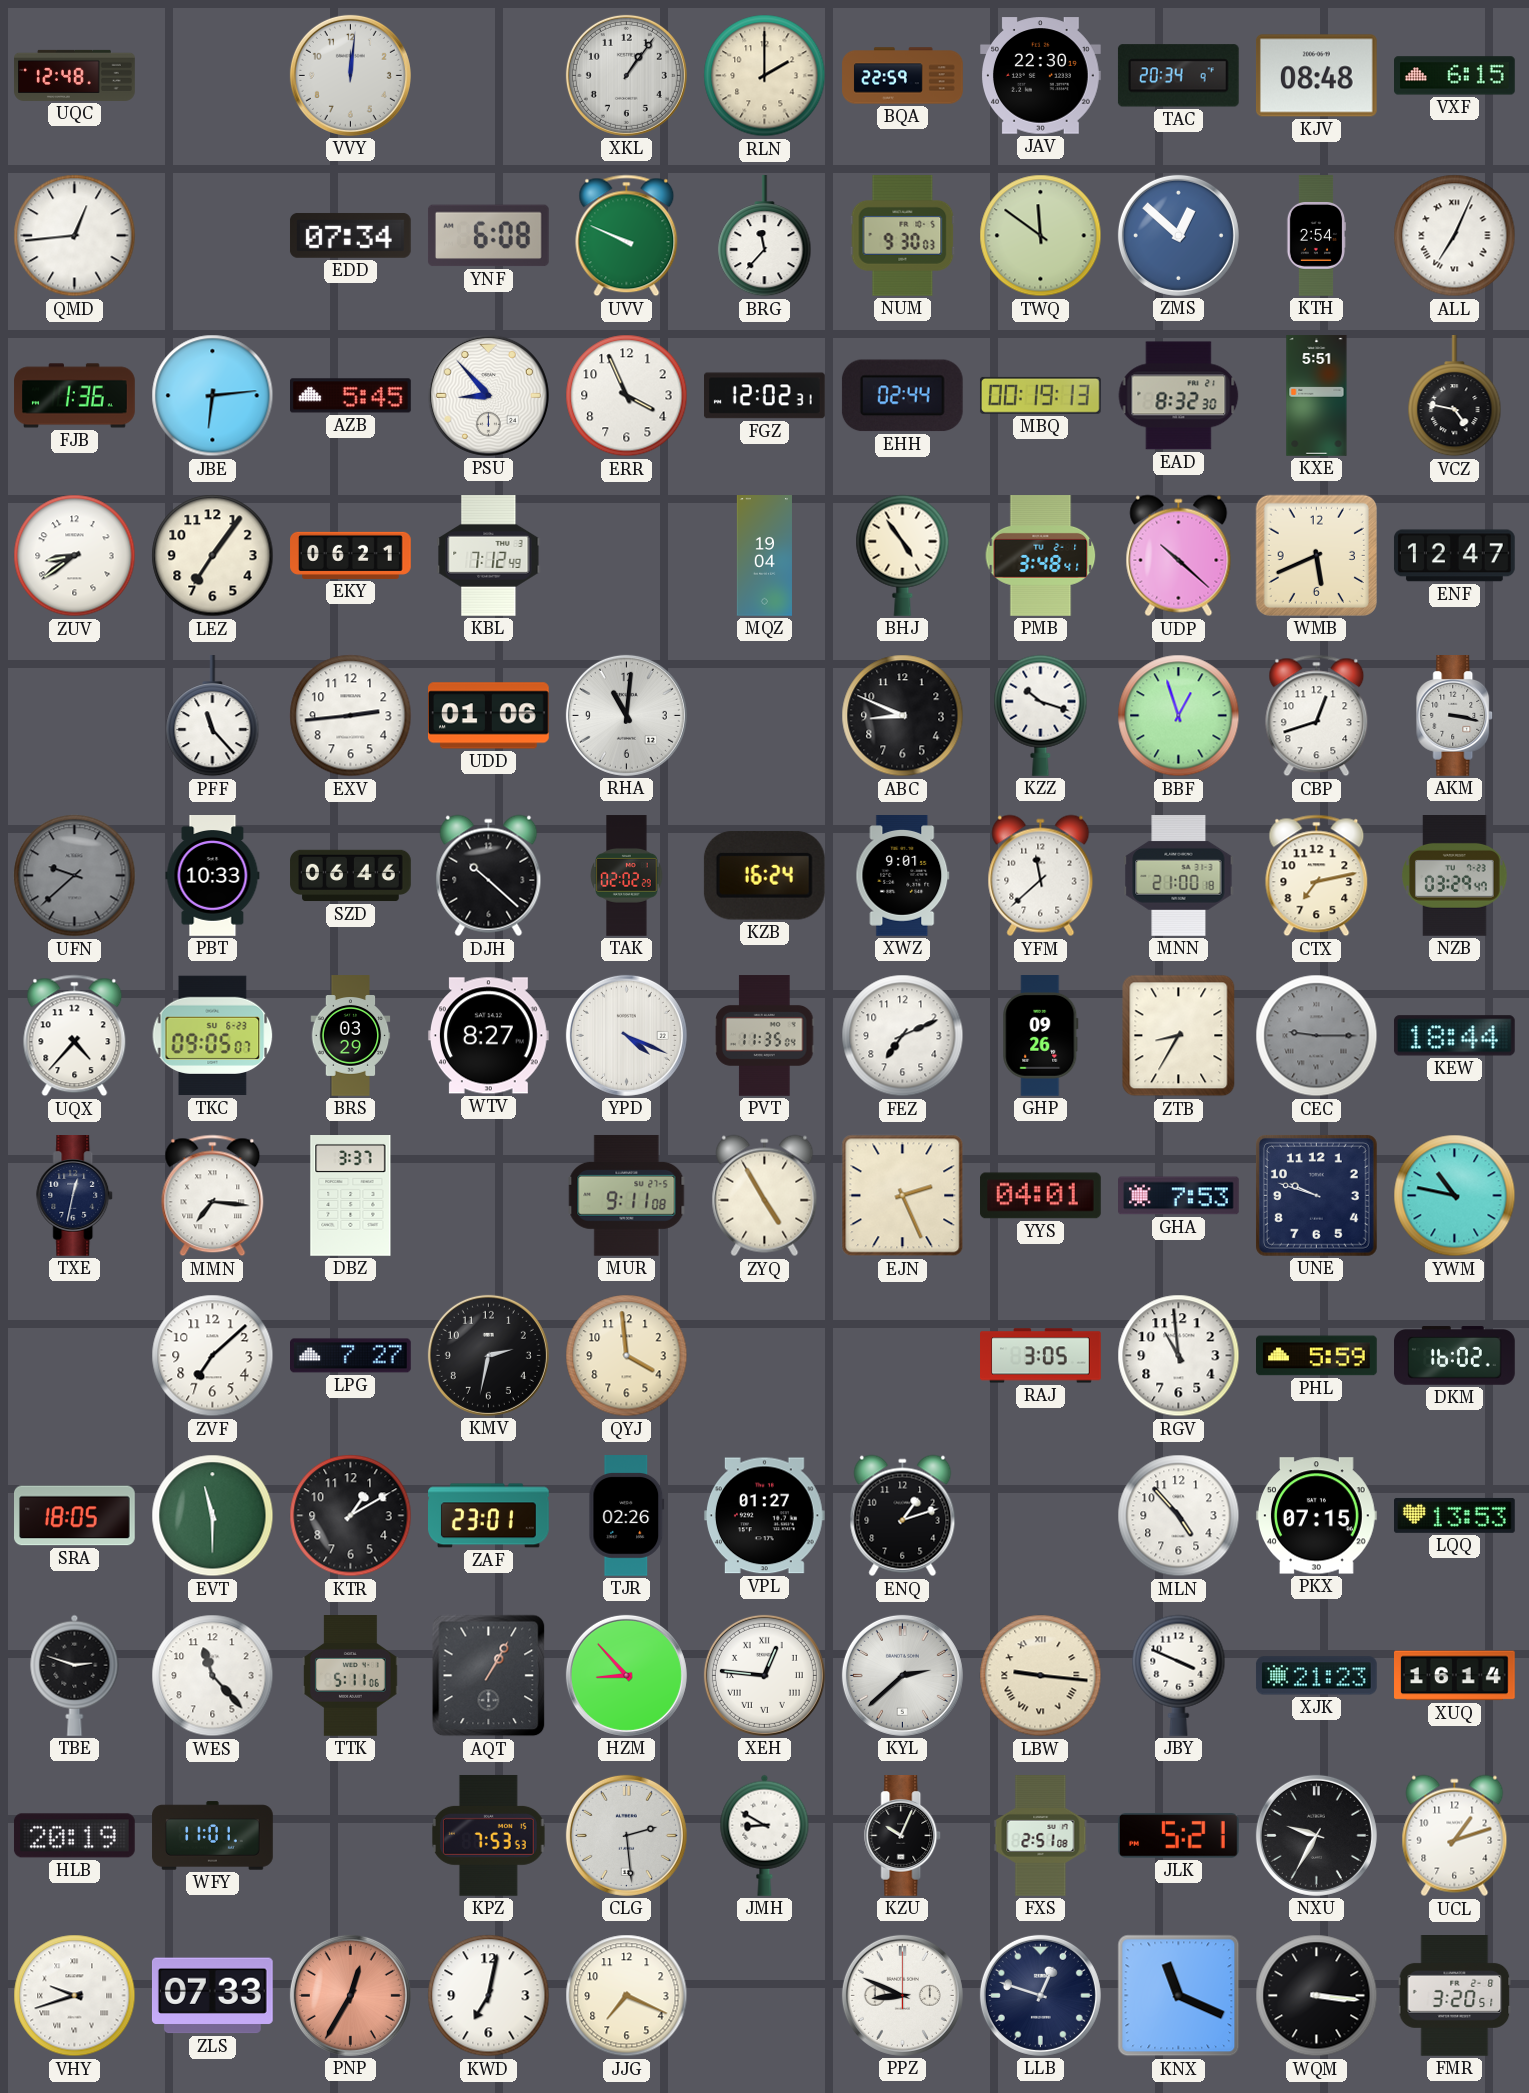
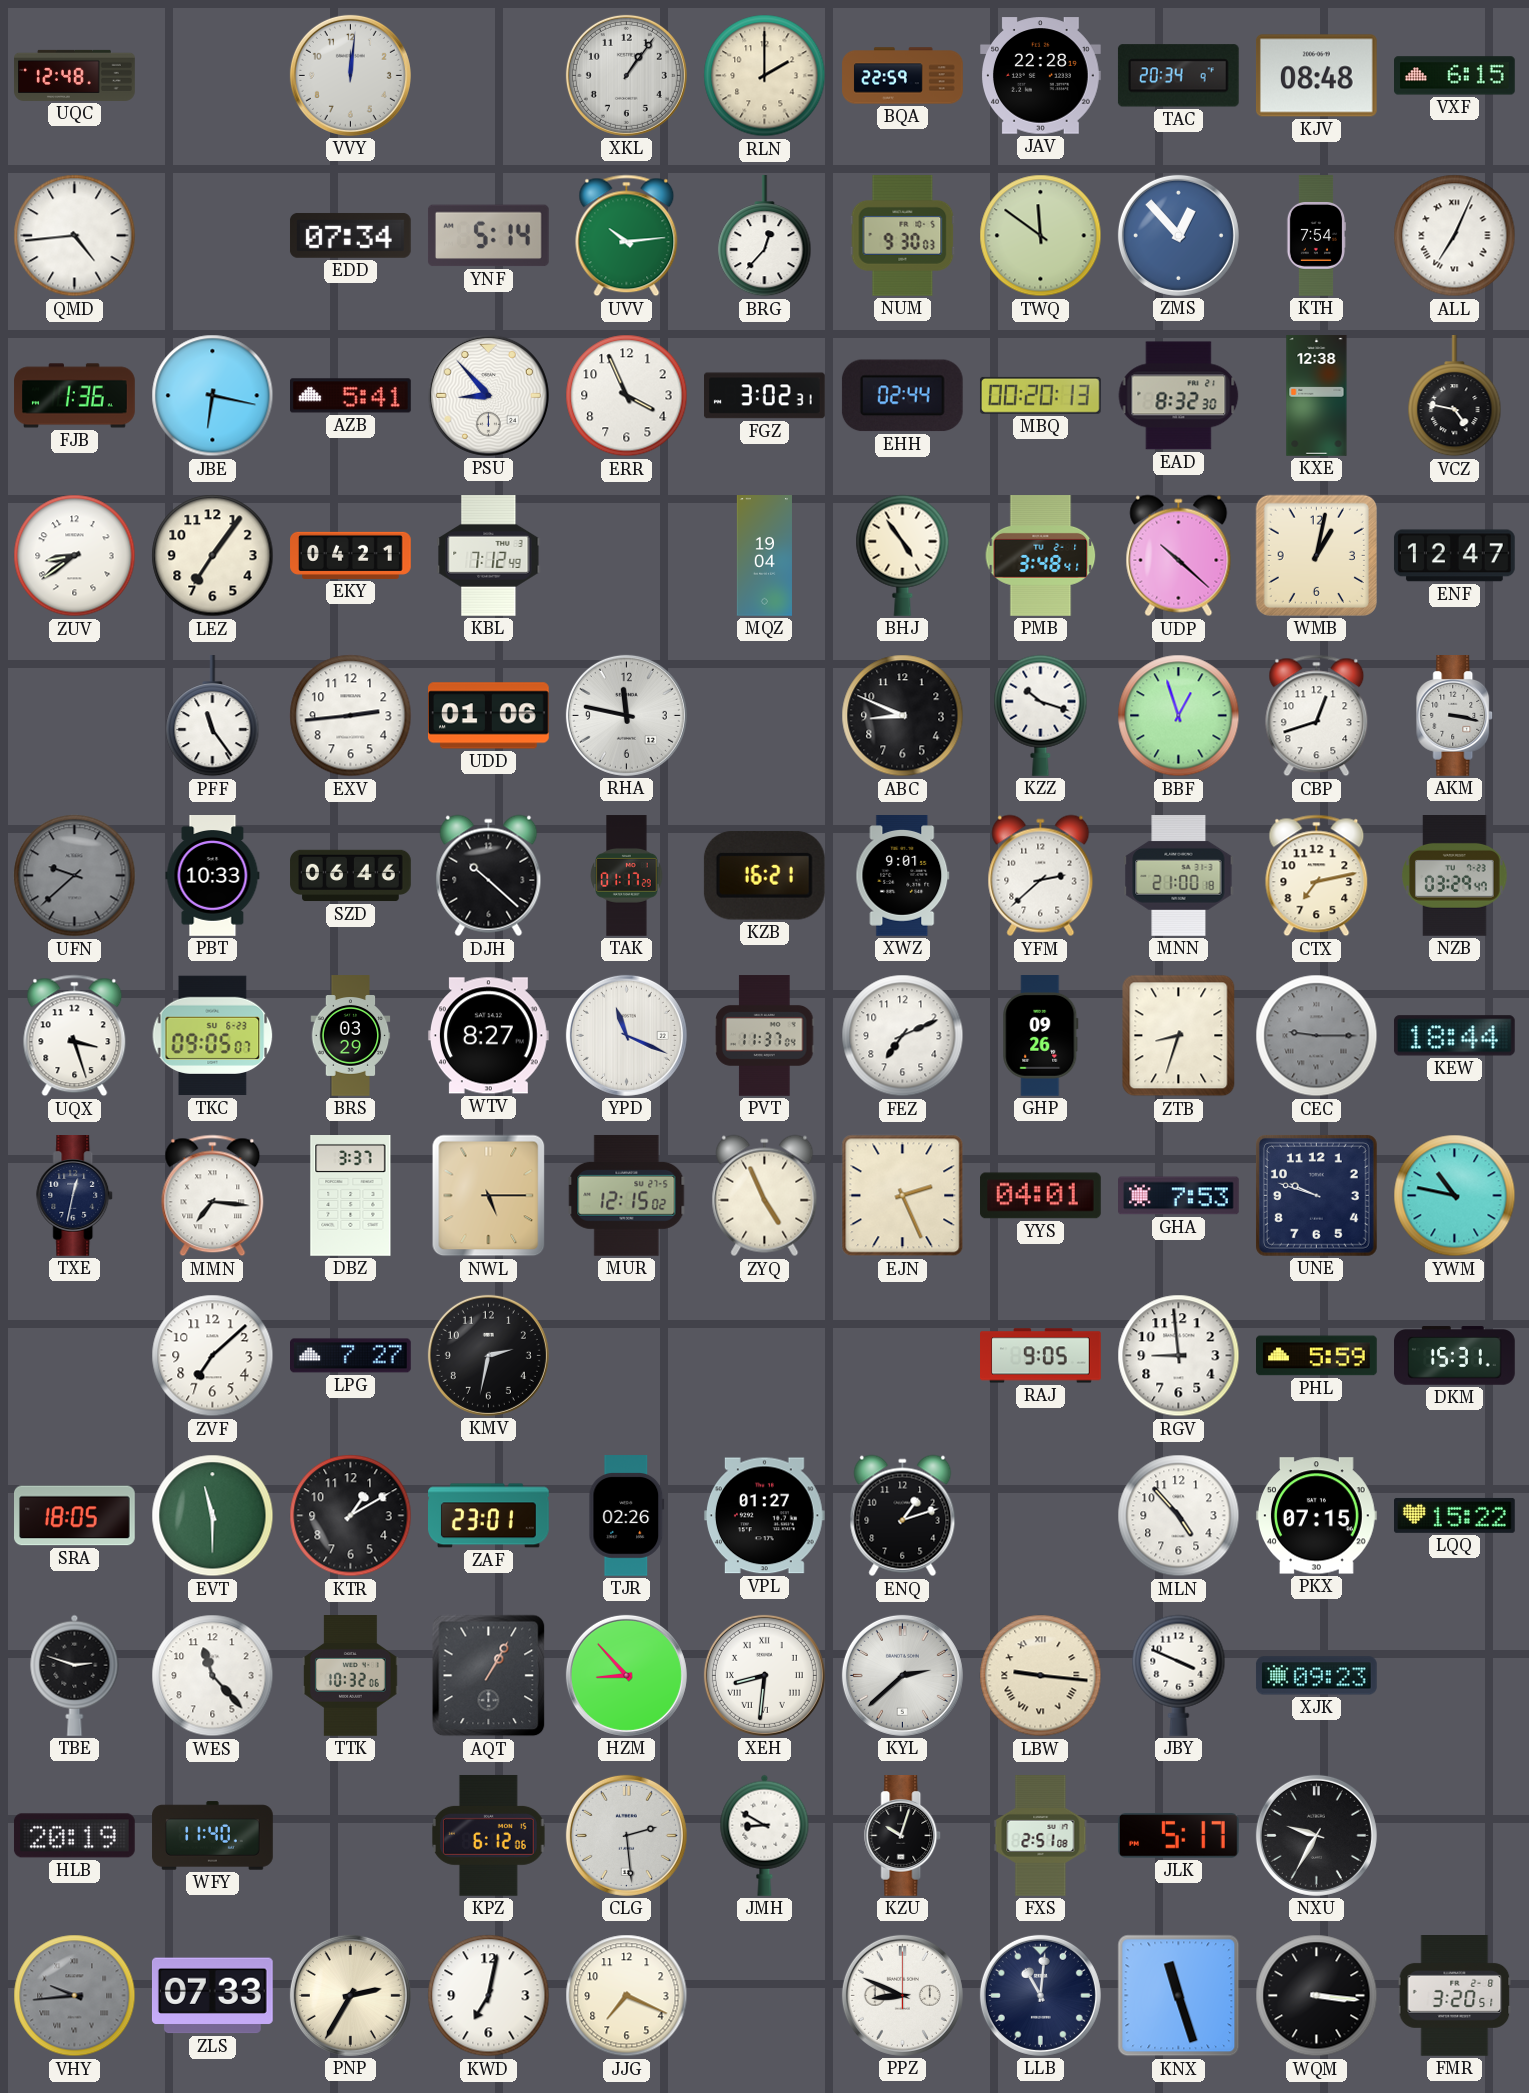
JAV: 22:30 -> 22:28 (1041, 76)
QMD: 12:44 -> 4:44 (75, 236)
YNF: 6:08 -> 5:14 (488, 236)
UVV: 9:49 -> 10:14 (627, 236)
BRG: 11:37 -> 12:37 (765, 237)
ZMS: 12:52 -> 12:53 (1178, 235)
KTH: 2:54 -> 7:54 (1315, 236)
JBE: 6:14 -> 6:17 (213, 396)
AZB: 5:45 -> 5:41 (351, 396)
FGZ: 12:02 -> 3:02 (765, 396)
MBQ: 00:19 -> 00:20 (1040, 395)
KXE: 5:51 -> 12:38 (1317, 396)
EKY: 06:21 -> 04:21 (351, 555)
WMB: 5:41 -> 1:02 (1316, 555)
PFF: 11:23 -> 11:24 (213, 717)
RHA: 11:01 -> 11:47 (626, 715)
TAK: 02:02 -> 01:17 (627, 876)
KZB: 16:24 -> 16:21 (764, 876)
YFM: 11:38 -> 2:38 (1041, 876)
UQX: 4:37 -> 3:27 (75, 1036)
YPD: 4:19 -> 11:19 (626, 1035)
PVT: 11:35 -> 11:37 (765, 1036)
ZTB: 8:35 -> 8:33 (1179, 1036)
NWL: none -> 5:15 (489, 1196)
MUR: 9:11 -> 12:15 (627, 1195)
ZYQ: 4:55 -> 4:56 (765, 1196)
QYJ: 3:59 -> none (627, 1356)
RAJ: 3:05 -> 9:05 (1041, 1356)
RGV: 10:59 -> 8:59 (1179, 1356)
DKM: 16:02 -> 15:31 (1455, 1356)
LQQ: 13:53 -> 15:22 (1455, 1515)
TTK: 5:11 -> 10:32 (351, 1676)
XEH: 12:46 -> 8:31 (764, 1675)
XJK: 21:23 -> 09:23 (1317, 1676)
XUQ: 16:14 -> none (1455, 1676)
WFY: 11:01 -> 11:40 (213, 1836)
KPZ: 7:53 -> 6:12 (489, 1835)
KZU: 10:04 -> 10:03 (903, 1836)
JLK: 5:21 -> 5:17 (1178, 1836)
UCL: 1:12 -> none (1455, 1836)
VHY: 9:42 -> 9:44 (75, 1996)
VHY dial: white -> grey (75, 1996)
PNP: 12:35 -> 2:35 (350, 1995)
PNP dial: salmon -> cream (350, 1995)
LLB: 12:48 -> 11:01 (1040, 1995)
KNX: 11:19 -> 11:27 (1179, 1996)
